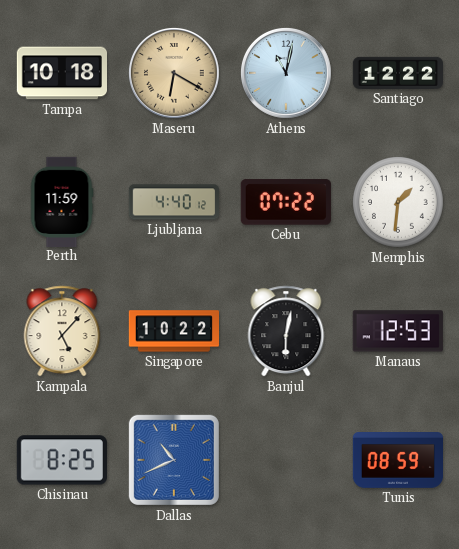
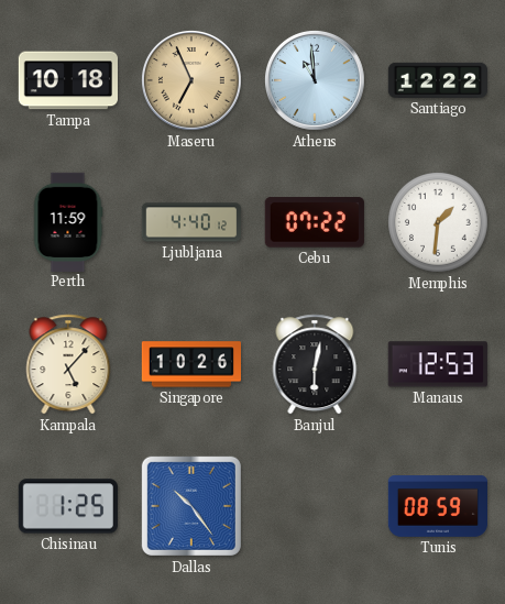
Maseru: 6:20 -> 6:56 (193, 81)
Athens: 11:02 -> 10:59 (316, 81)
Singapore: 10:22 -> 10:26 (190, 364)
Chisinau: 8:25 -> 1:25 (68, 506)
Dallas: 10:41 -> 10:24 (191, 506)
